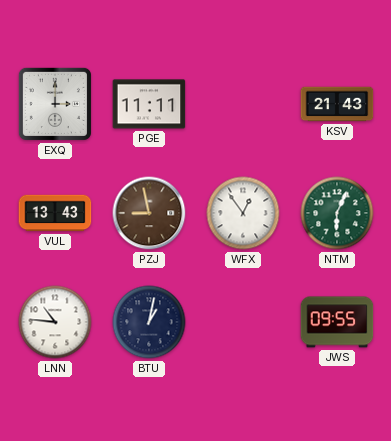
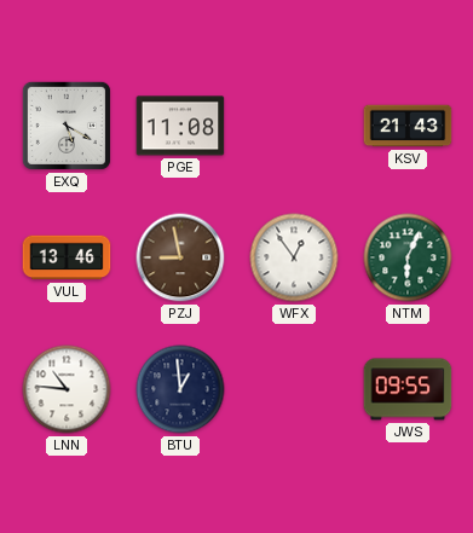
EXQ: 3:00 -> 5:20 (67, 126)
PGE: 11:11 -> 11:08 (180, 126)
VUL: 13:43 -> 13:46 (67, 257)
BTU: 1:02 -> 12:59 (180, 389)
